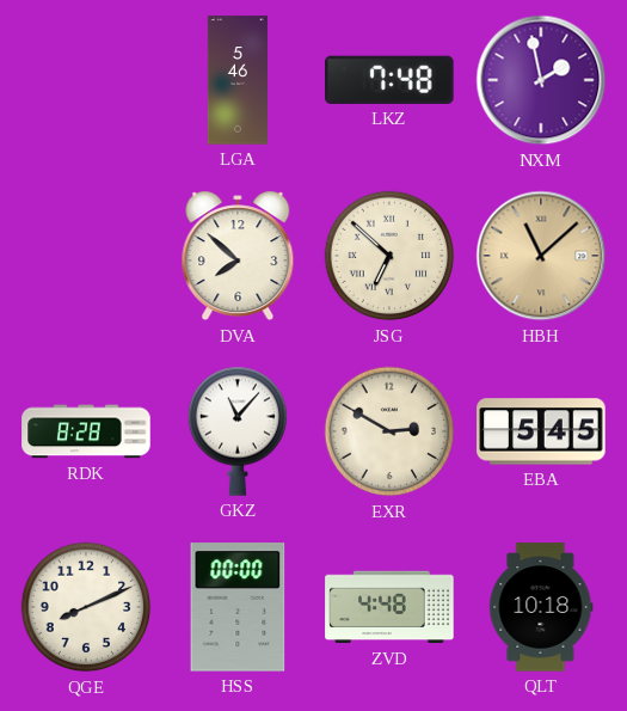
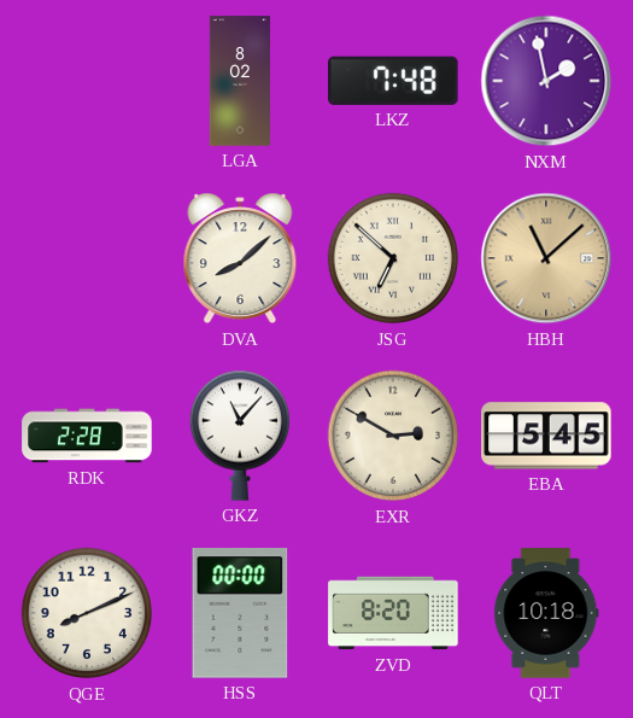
LGA: 5:46 -> 8:02 (240, 81)
DVA: 7:52 -> 8:08 (240, 258)
RDK: 8:28 -> 2:28 (87, 436)
ZVD: 4:48 -> 8:20 (393, 613)
